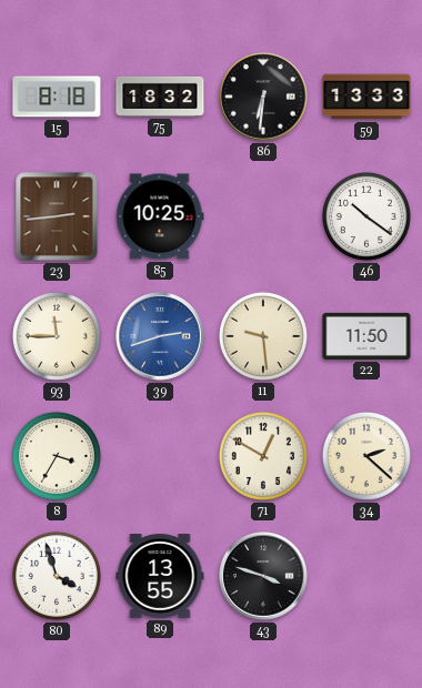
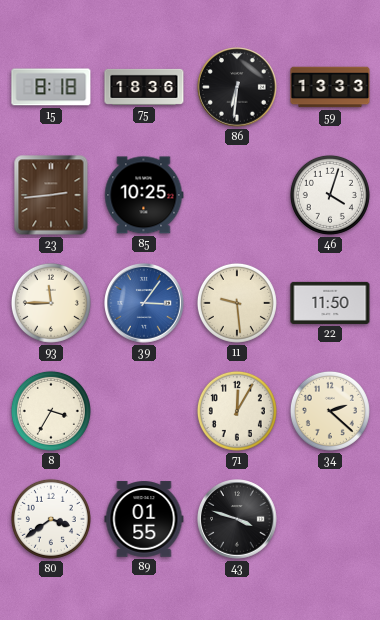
75: 18:32 -> 18:36 (144, 87)
46: 10:21 -> 4:03 (330, 195)
39: 2:42 -> 3:06 (144, 303)
71: 12:50 -> 12:05 (237, 411)
80: 3:57 -> 3:39 (51, 519)
89: 13:55 -> 01:55 (144, 519)
